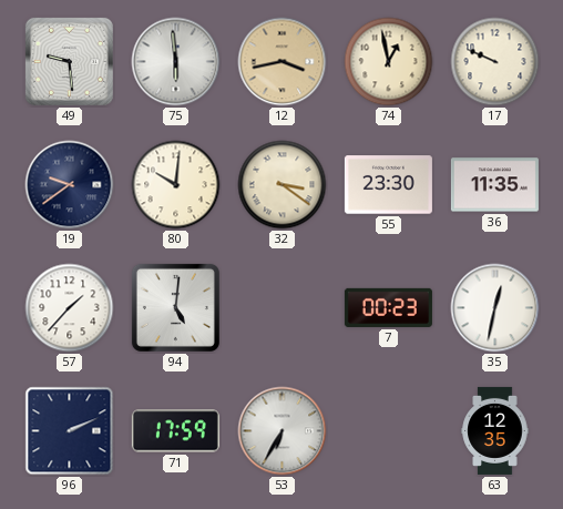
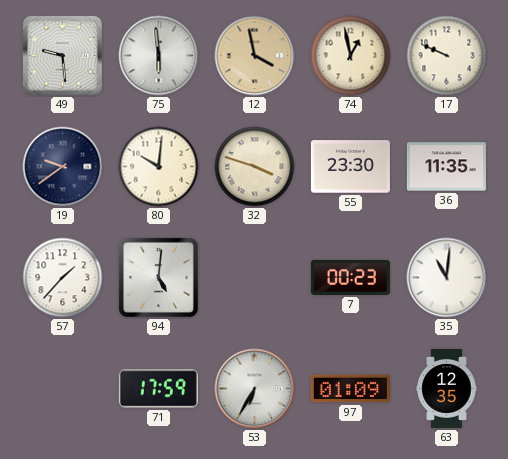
12: 3:43 -> 3:58 (255, 56)
32: 3:21 -> 3:48 (255, 167)
35: 12:32 -> 11:01 (447, 278)
96: 2:11 -> none (70, 431)
97: none -> 01:09 (350, 389)
